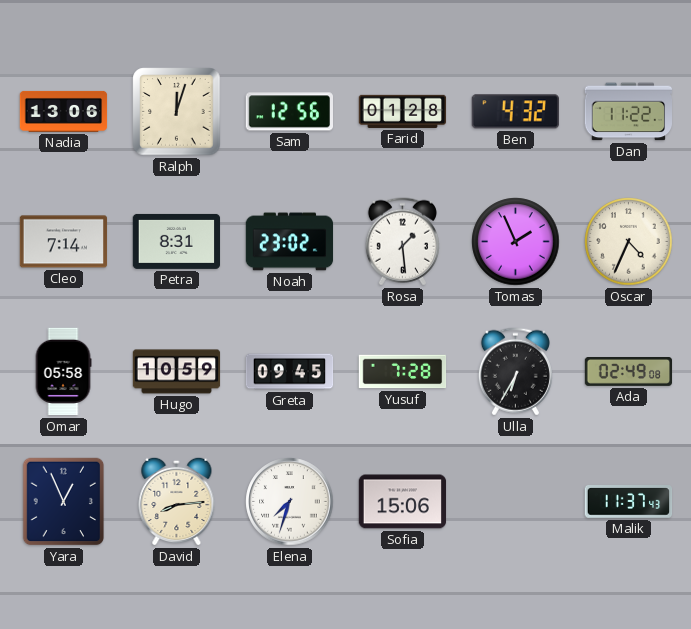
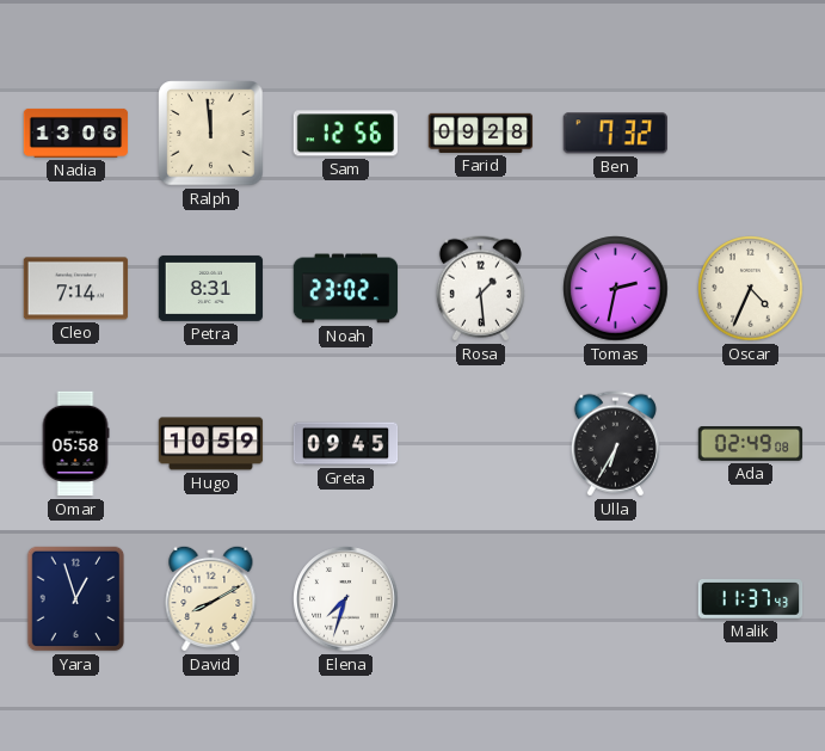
Ralph: 12:03 -> 11:59 (211, 134)
Farid: 01:28 -> 09:28 (481, 133)
Ben: 4:32 -> 7:32 (615, 134)
Dan: 11:22 -> none (629, 112)
Tomas: 1:56 -> 2:32 (616, 289)
Yusuf: 7:28 -> none (403, 372)
Yara: 12:56 -> 12:57 (76, 599)
David: 8:14 -> 8:10 (211, 598)
Sofia: 15:06 -> none (403, 502)
